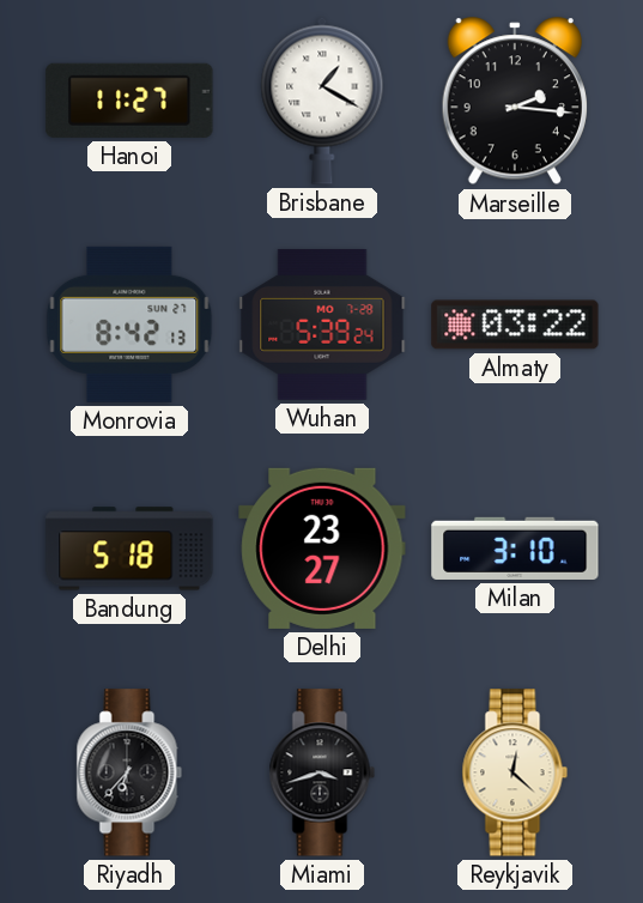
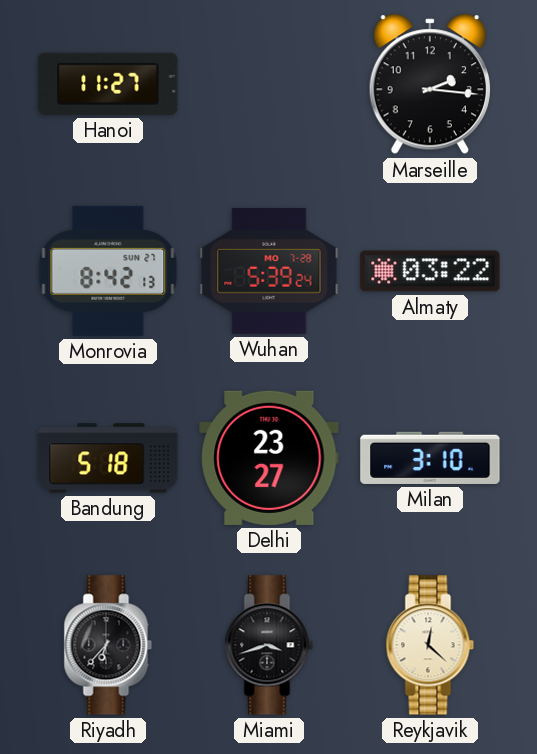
Brisbane: 1:20 -> none (322, 101)
